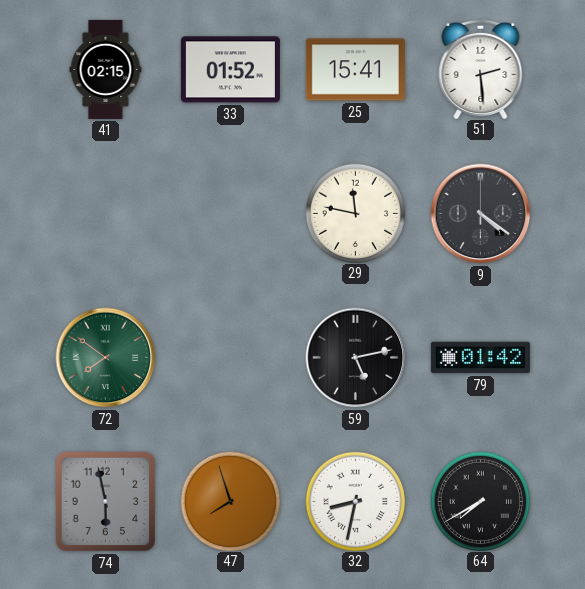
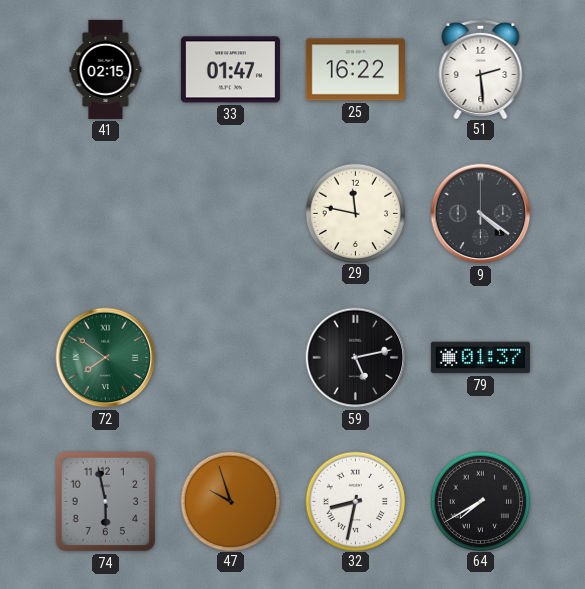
33: 01:52 -> 01:47 (230, 70)
25: 15:41 -> 16:22 (355, 70)
79: 01:42 -> 01:37 (480, 358)
47: 7:57 -> 9:57 (230, 501)
